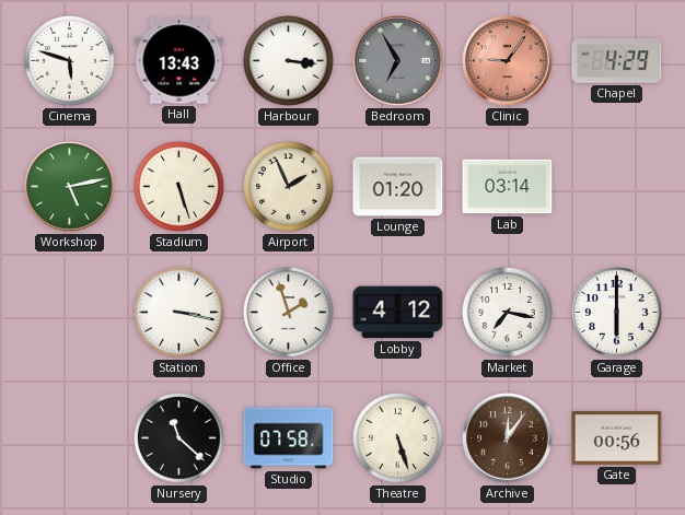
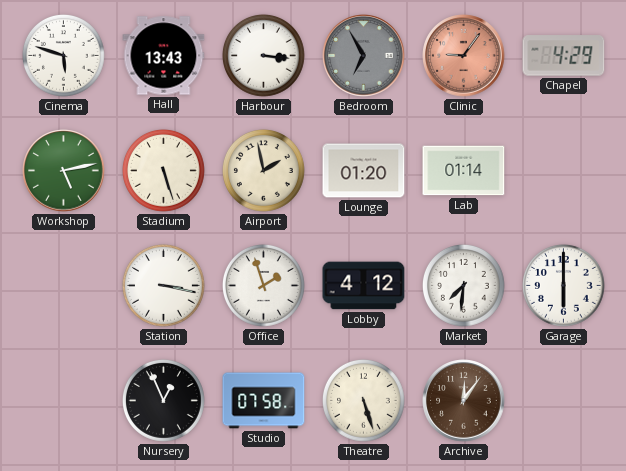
Airport: 1:56 -> 1:58 (263, 171)
Lab: 03:14 -> 01:14 (464, 171)
Market: 7:17 -> 7:31 (463, 286)
Nursery: 11:22 -> 12:56 (163, 401)
Gate: 00:56 -> none (617, 437)
